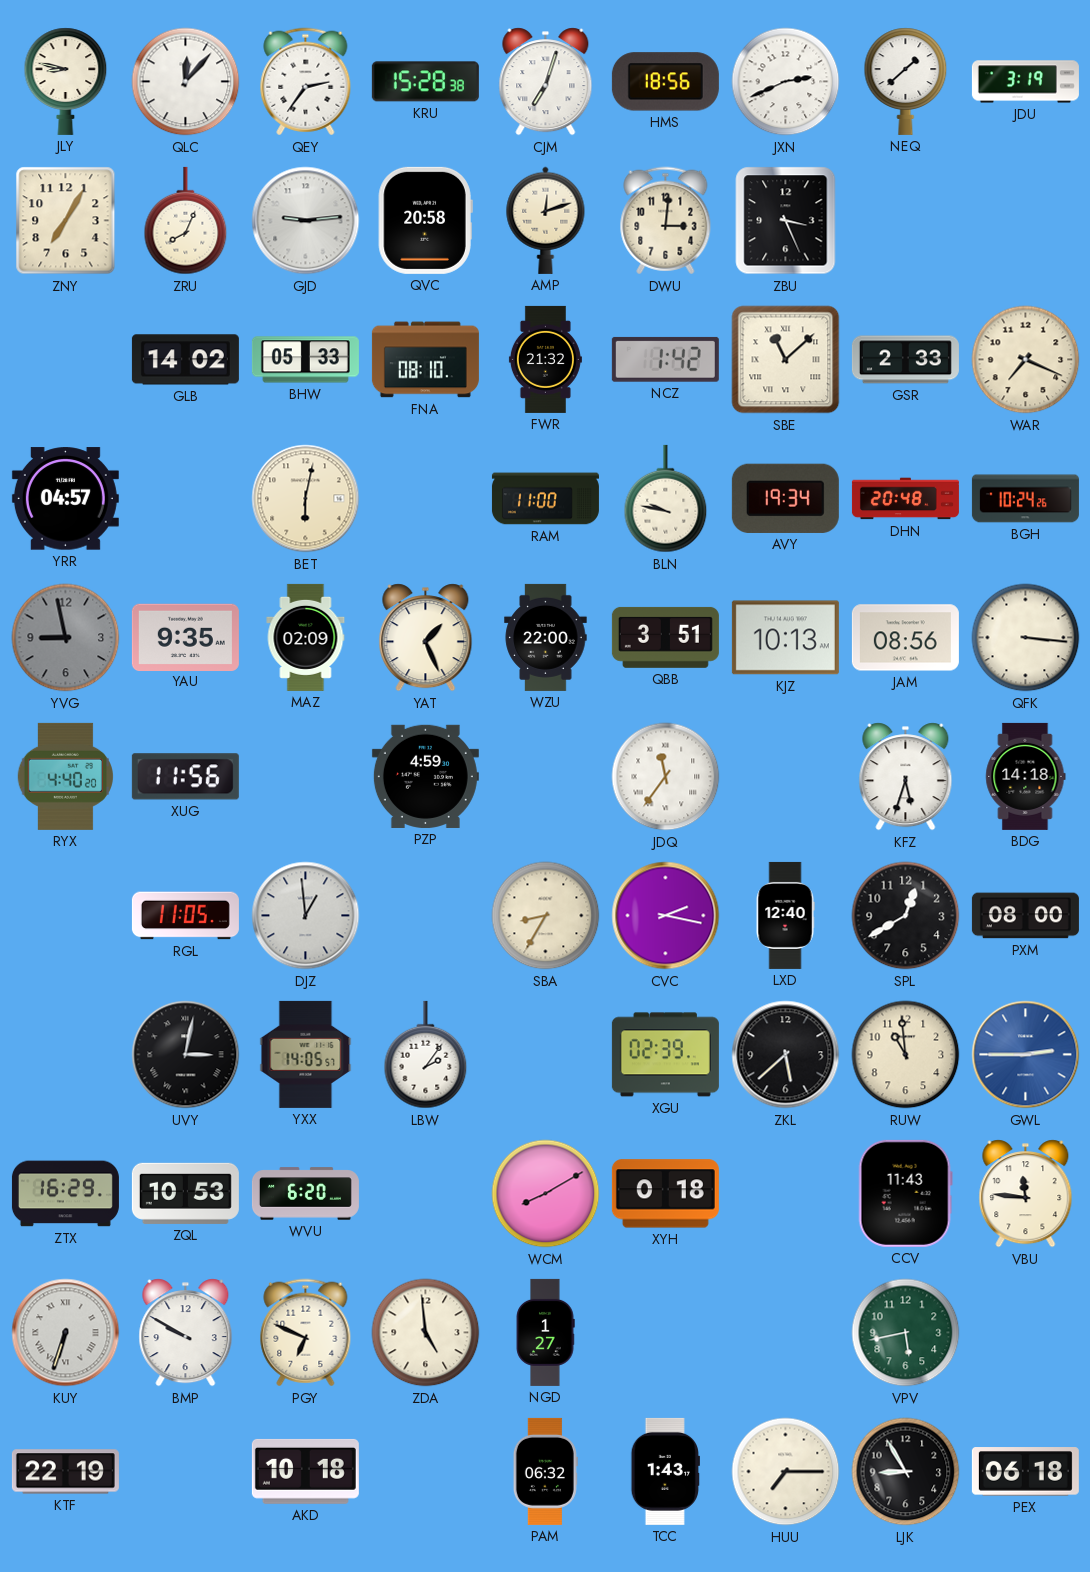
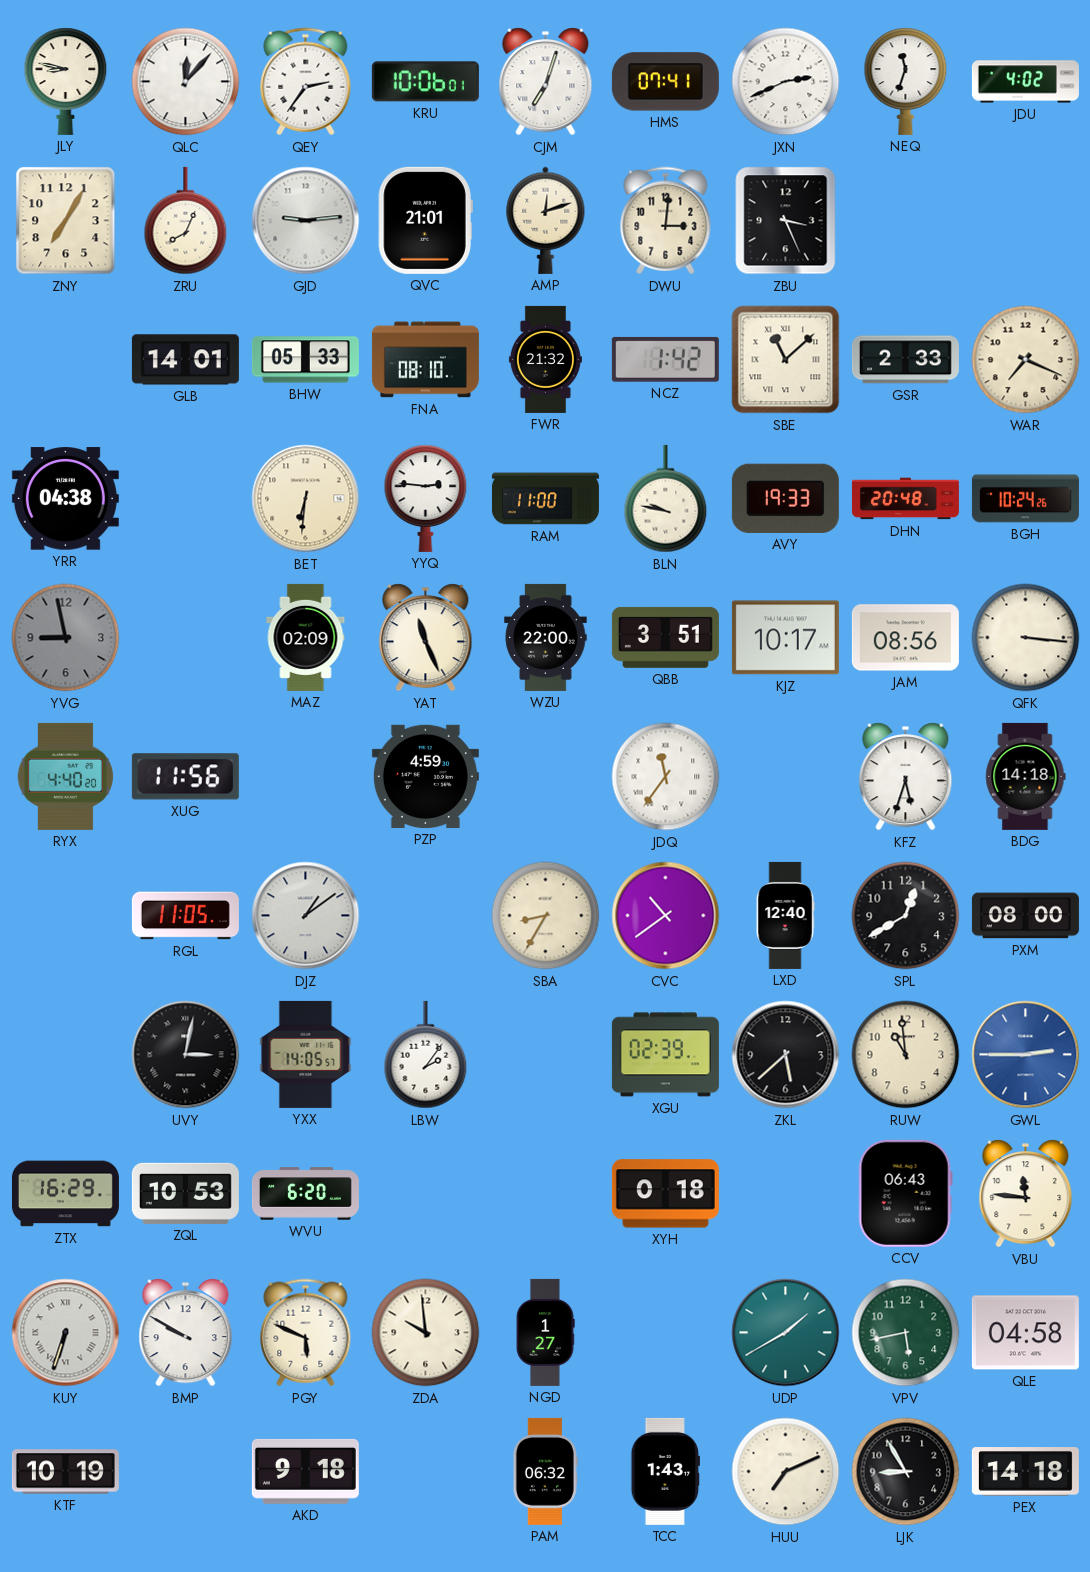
KRU: 15:28 -> 10:06 (425, 82)
HMS: 18:56 -> 07:41 (665, 82)
NEQ: 1:38 -> 11:33 (906, 81)
JDU: 3:19 -> 4:02 (1025, 82)
QVC: 20:58 -> 21:01 (425, 220)
GLB: 14:02 -> 14:01 (185, 360)
YRR: 04:57 -> 04:38 (65, 499)
BET: 6:02 -> 6:31 (306, 499)
YYQ: none -> 2:46 (426, 498)
AVY: 19:34 -> 19:33 (785, 498)
YAU: 9:35 -> none (185, 637)
YAT: 1:26 -> 11:26 (426, 638)
KJZ: 10:13 -> 10:17 (785, 638)
DJZ: 12:59 -> 1:09 (306, 916)
CVC: 2:17 -> 10:39 (666, 916)
WCM: 8:10 -> none (546, 1194)
CCV: 11:43 -> 06:43 (905, 1193)
PGY: 6:49 -> 5:49 (306, 1333)
ZDA: 4:59 -> 9:59 (426, 1333)
UDP: none -> 1:40 (786, 1333)
QLE: none -> 04:58 (1025, 1333)
KTF: 22:19 -> 10:19 (65, 1472)
AKD: 10:18 -> 9:18 (305, 1471)
HUU: 7:15 -> 7:11 (786, 1472)
PEX: 06:18 -> 14:18 (1025, 1472)
